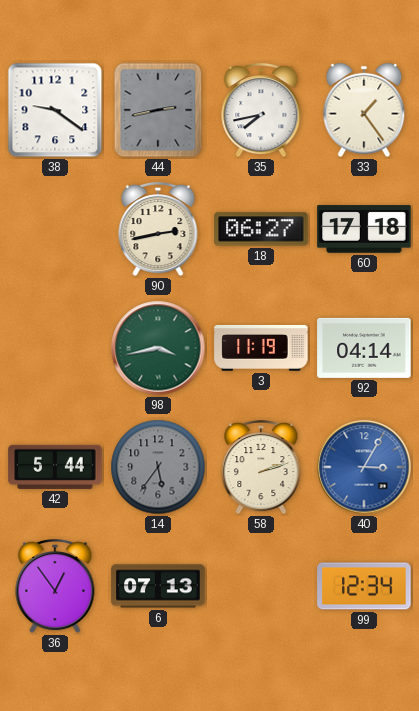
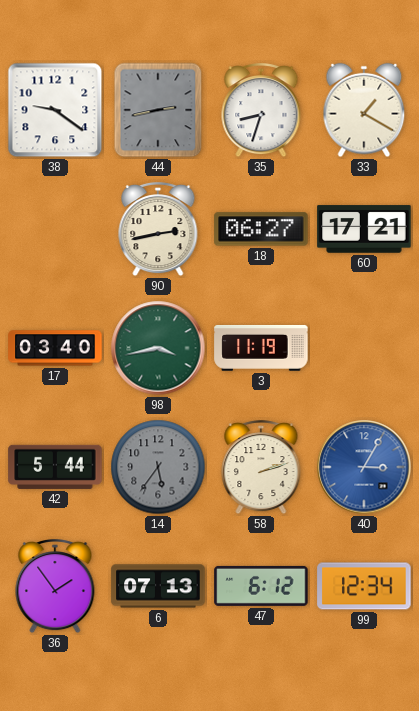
35: 7:43 -> 8:33 (261, 111)
33: 1:24 -> 1:20 (364, 110)
60: 17:18 -> 17:21 (364, 229)
17: none -> 03:40 (55, 348)
92: 04:14 -> none (364, 348)
36: 12:54 -> 1:54 (55, 587)
47: none -> 6:12 (261, 586)
